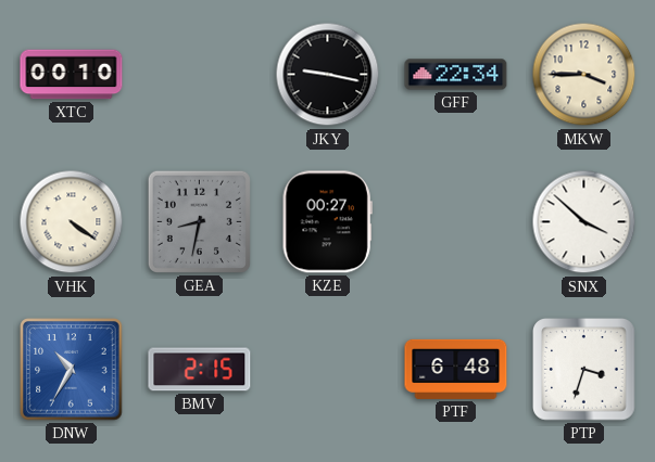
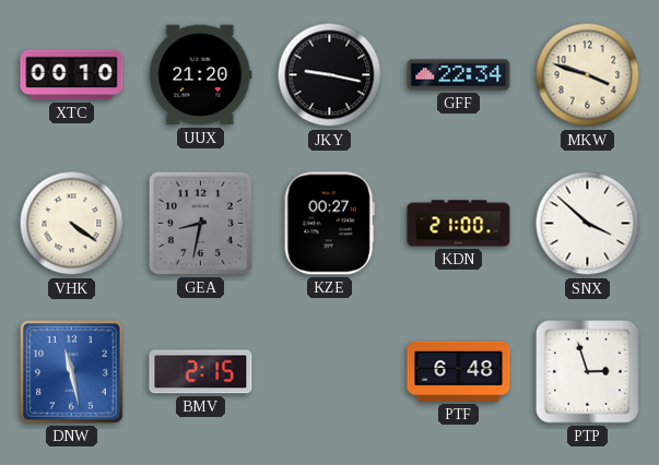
UUX: none -> 21:20 (201, 75)
MKW: 3:45 -> 3:48 (588, 75)
KDN: none -> 21:00 (459, 224)
DNW: 10:35 -> 11:28 (72, 372)
PTP: 3:33 -> 2:57 (588, 372)
